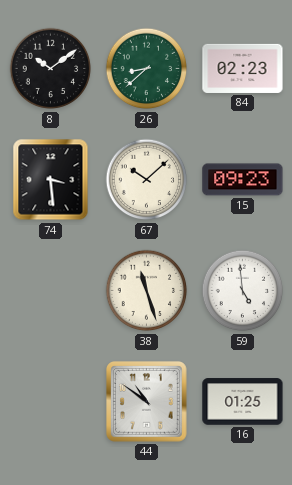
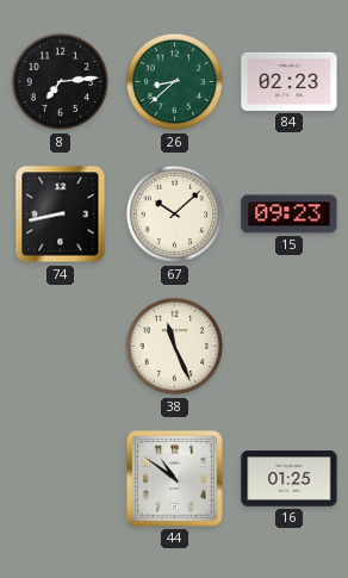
8: 10:09 -> 7:14 (61, 82)
74: 3:29 -> 8:43 (61, 215)
38: 11:27 -> 11:26 (175, 347)
59: 4:59 -> none (243, 291)
